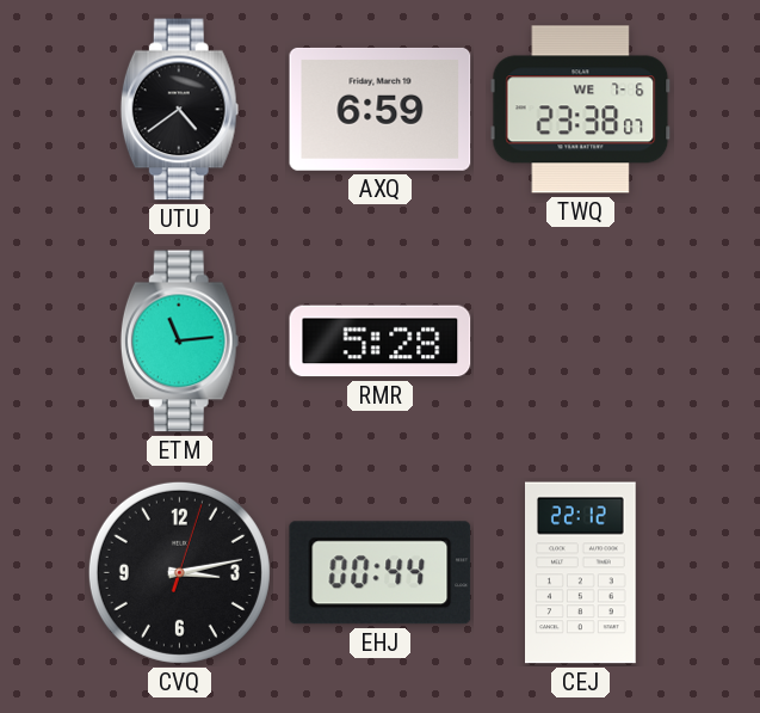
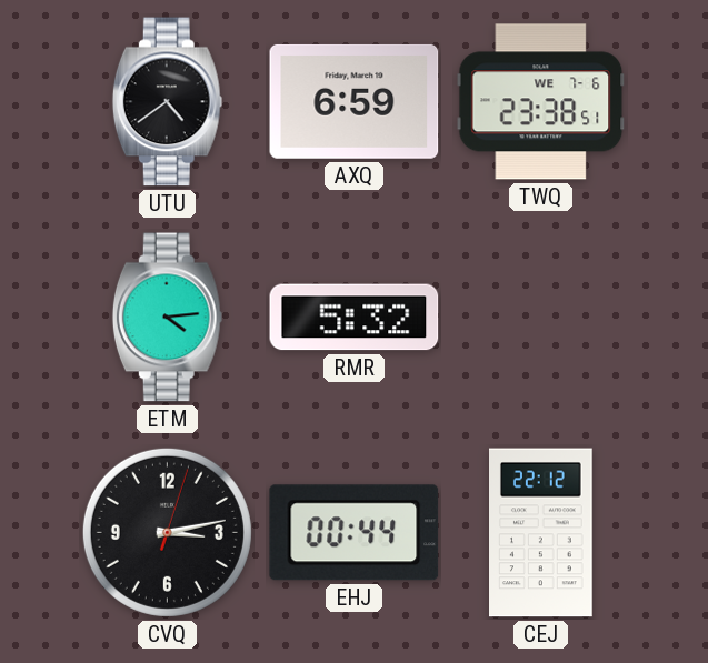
TWQ: 23:38:07 -> 23:38:51 (541, 102)
ETM: 11:14 -> 4:14 (167, 318)
RMR: 5:28 -> 5:32 (355, 318)
